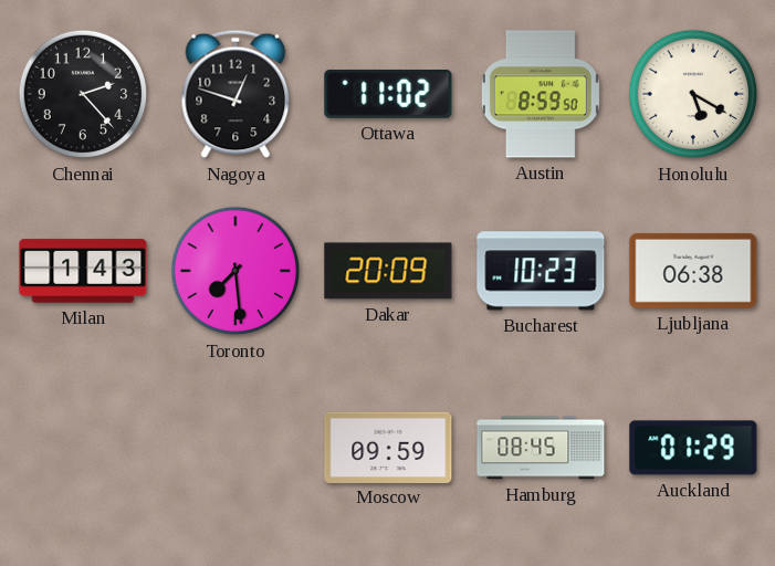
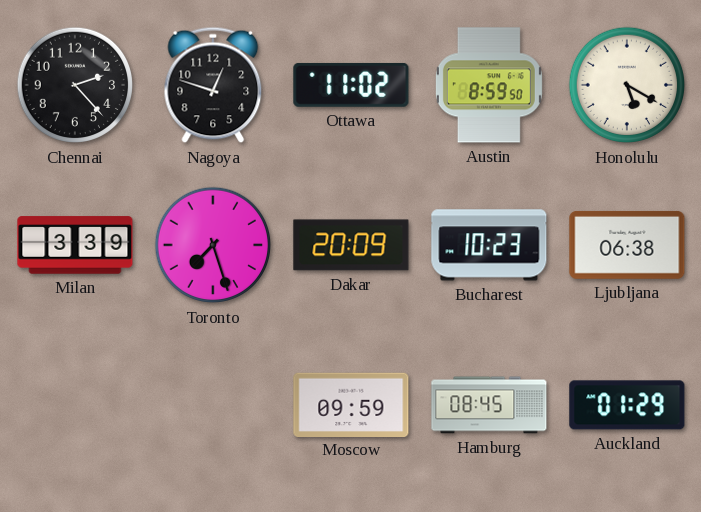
Milan: 1:43 -> 3:39 (75, 245)
Toronto: 7:29 -> 7:27 (213, 245)
